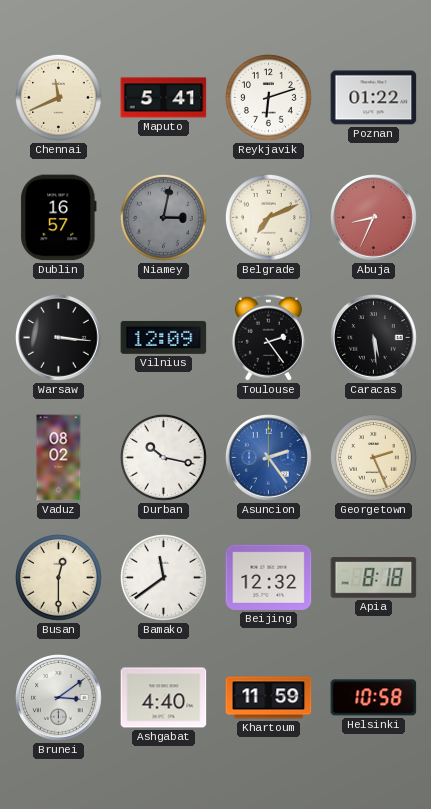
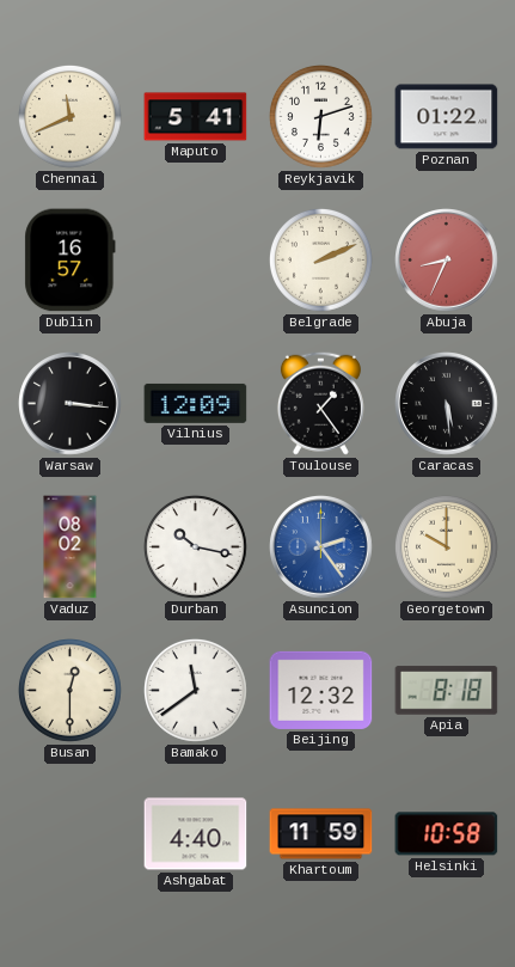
Niamey: 3:02 -> none (163, 217)
Belgrade: 7:11 -> 2:11 (320, 259)
Toulouse: 2:24 -> 1:24 (320, 403)
Georgetown: 2:26 -> 10:00 (446, 546)
Brunei: 3:09 -> none (59, 698)
